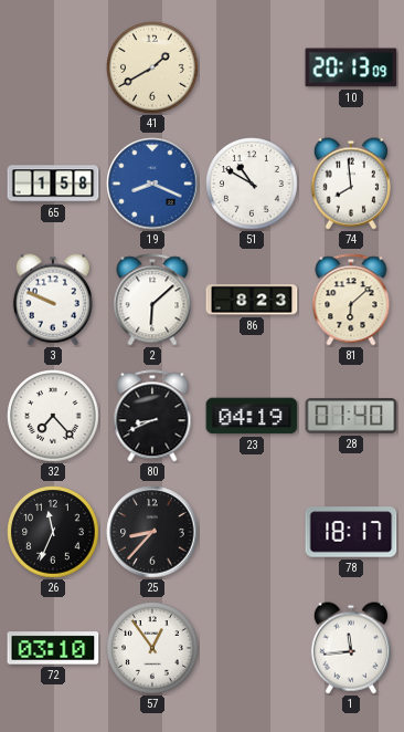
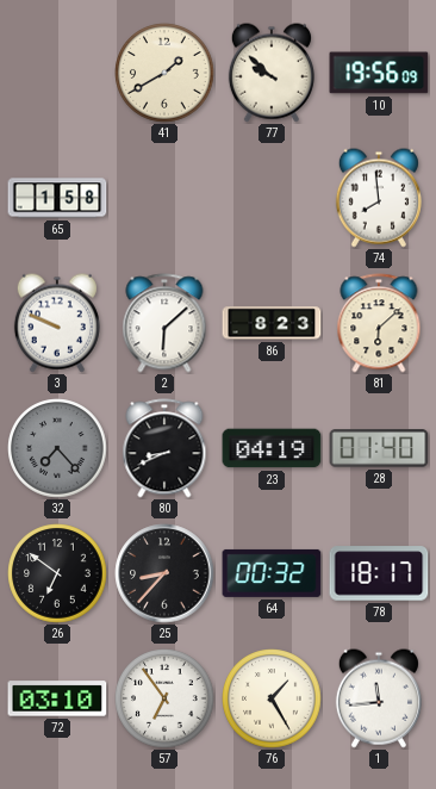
77: none -> 9:52 (272, 73)
10: 20:13 -> 19:56 (379, 73)
19: 8:19 -> none (152, 184)
51: 10:50 -> none (252, 184)
32 dial: white -> grey (57, 448)
26: 11:34 -> 6:51 (57, 573)
64: none -> 00:32 (272, 573)
57: 12:54 -> 6:54 (164, 698)
76: none -> 1:25 (272, 698)
